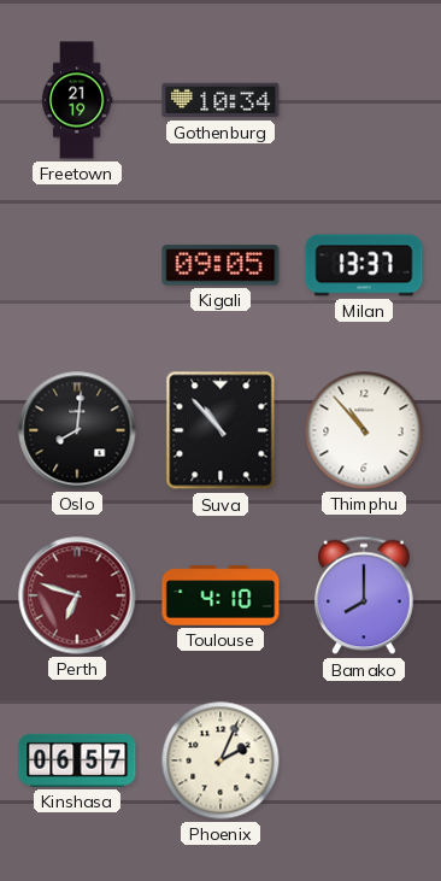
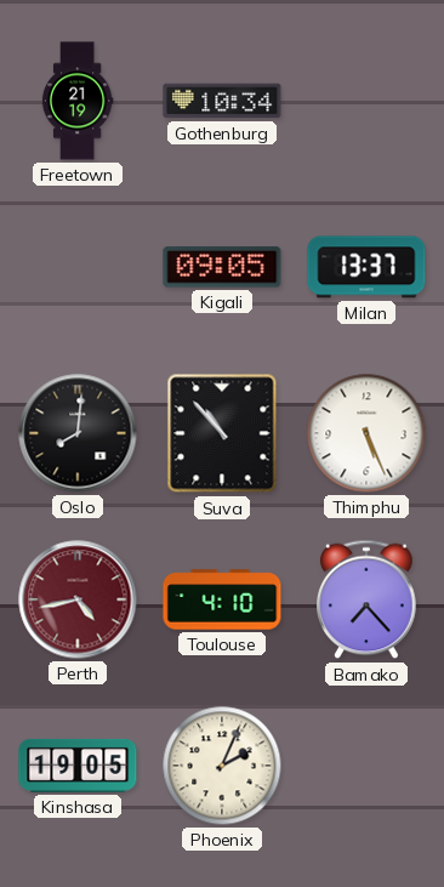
Thimphu: 10:53 -> 5:26 (366, 433)
Perth: 6:48 -> 4:43 (78, 599)
Bamako: 8:00 -> 7:23 (368, 599)
Kinshasa: 06:57 -> 19:05 (78, 766)
